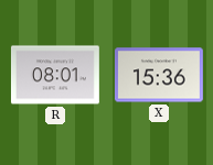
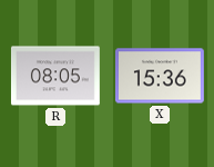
R: 08:01 -> 08:05 (55, 76)
